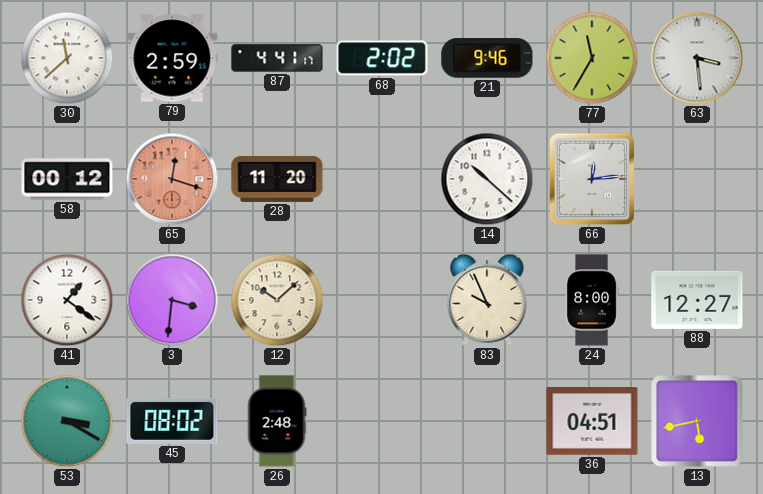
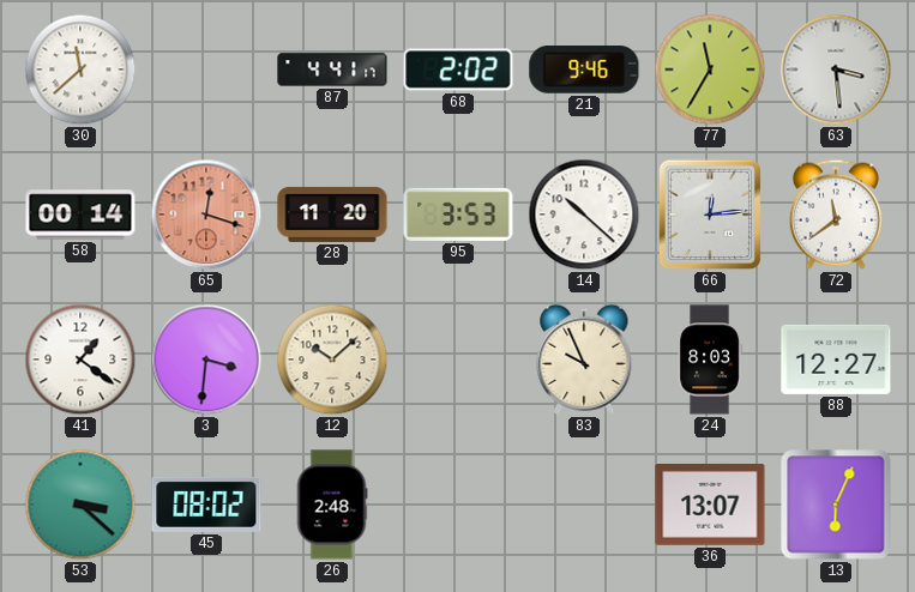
79: 2:59 -> none (172, 58)
58: 00:12 -> 00:14 (80, 215)
95: none -> 3:53 (458, 215)
72: none -> 11:39 (836, 215)
24: 8:00 -> 8:03 (710, 360)
53: 3:20 -> 3:22 (80, 505)
36: 04:51 -> 13:07 (710, 506)
13: 5:43 -> 6:04 (836, 505)
